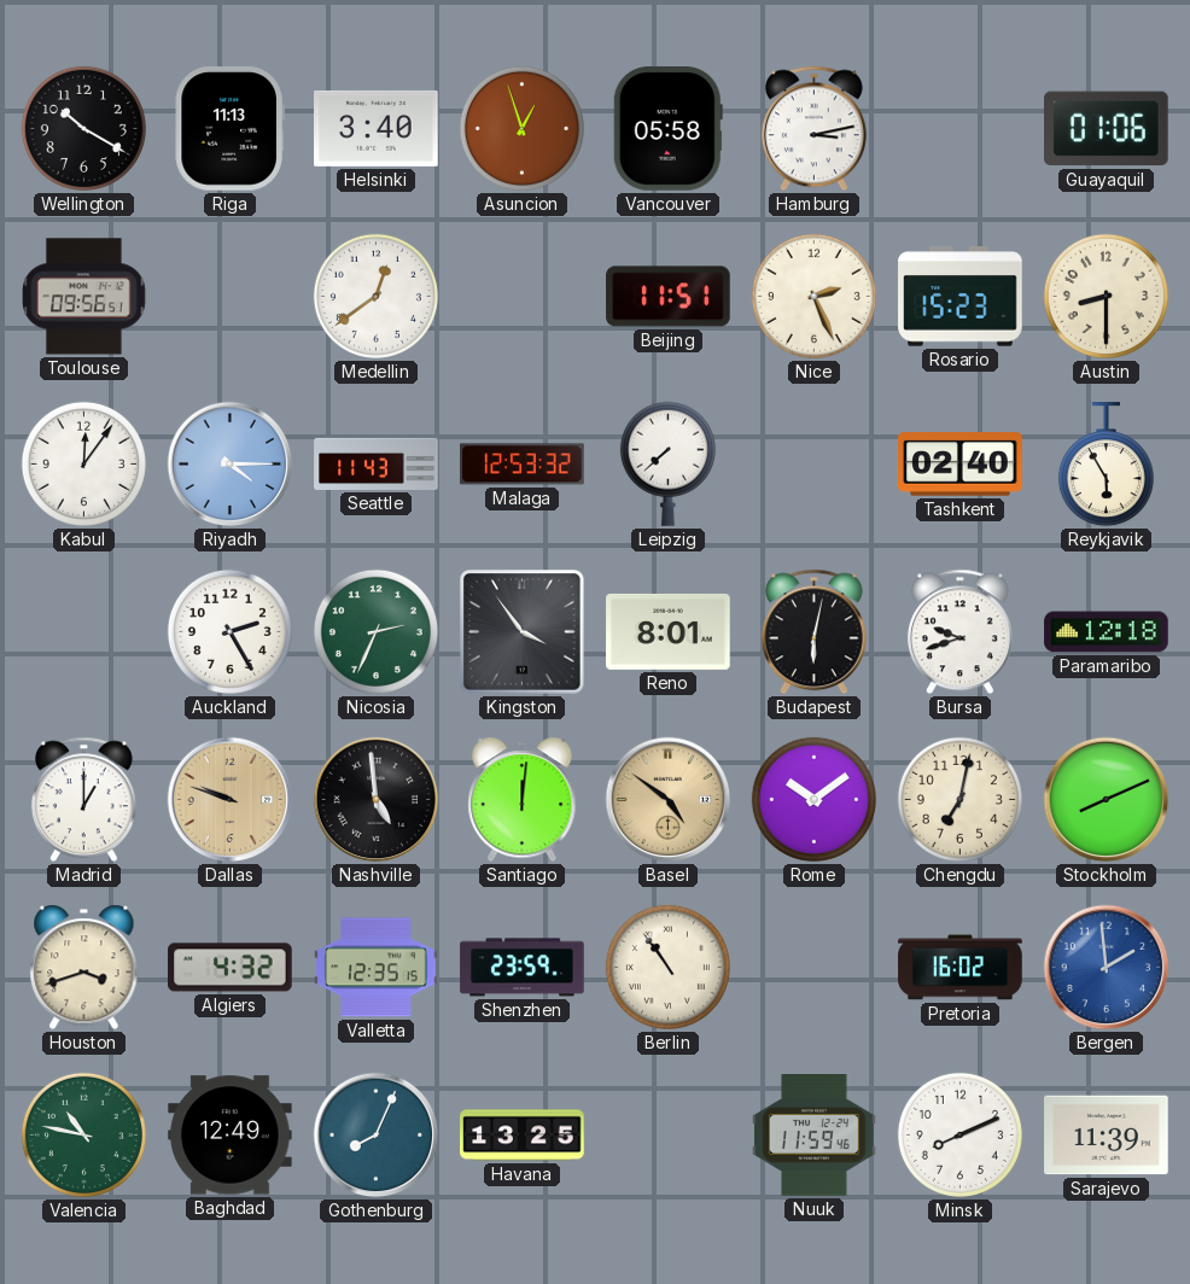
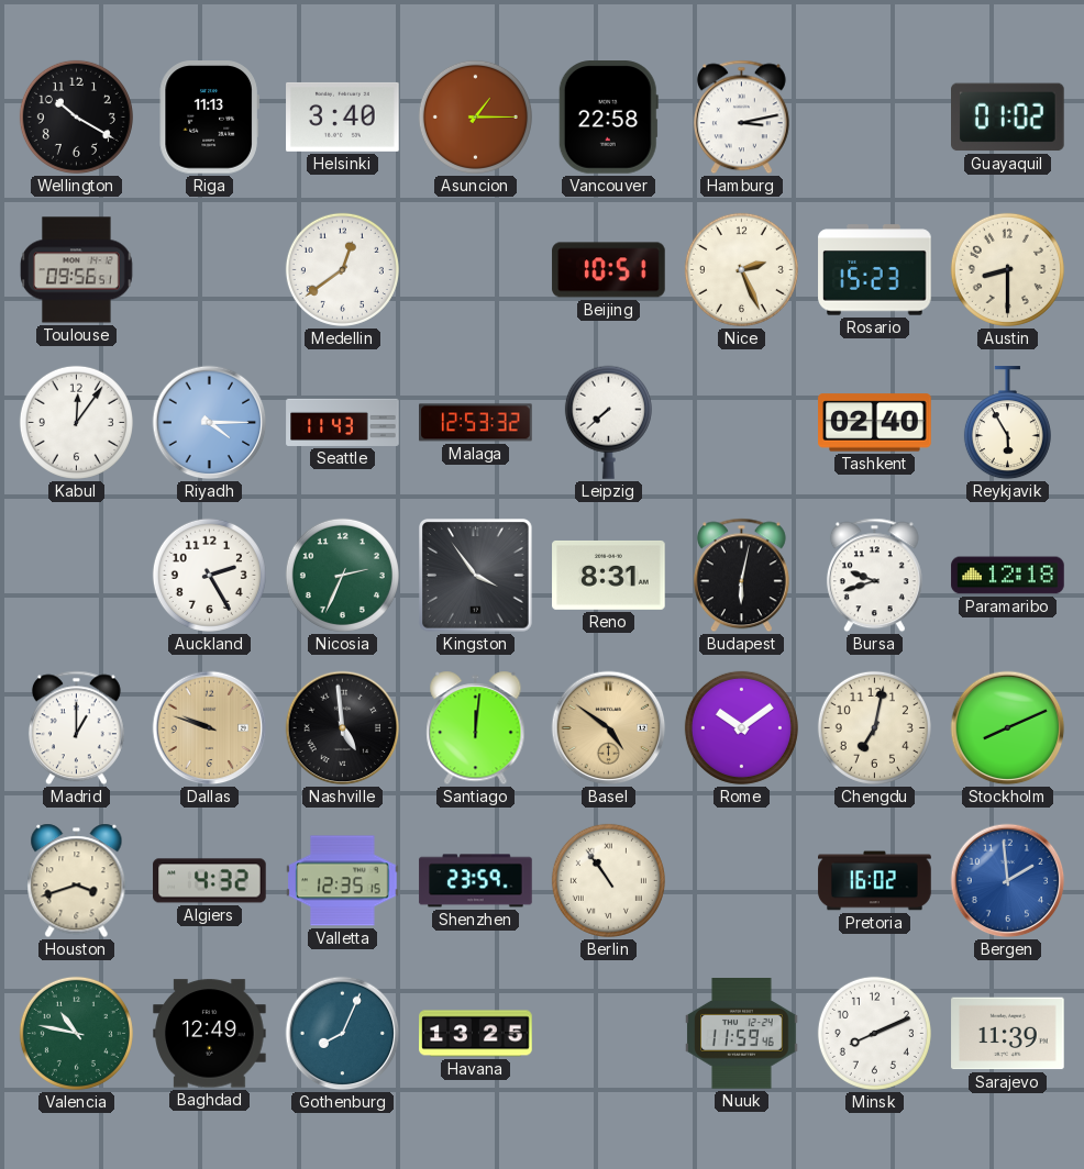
Asuncion: 12:57 -> 1:15 (475, 116)
Vancouver: 05:58 -> 22:58 (608, 118)
Guayaquil: 01:06 -> 01:02 (1008, 118)
Beijing: 11:51 -> 10:51 (609, 270)
Reno: 8:01 -> 8:31 (609, 575)
